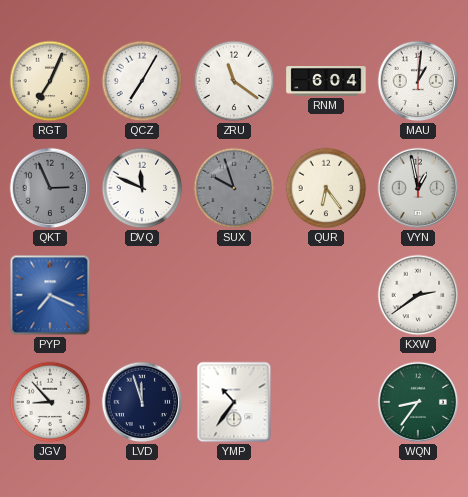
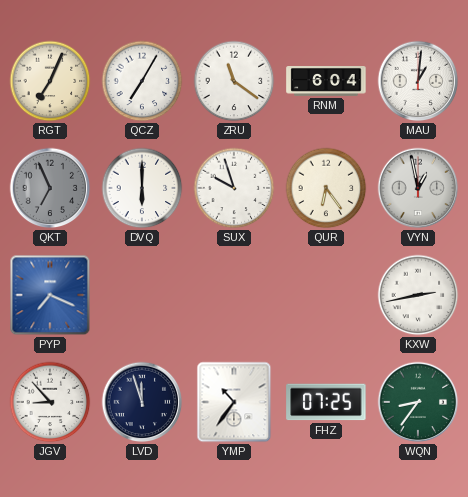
QKT: 2:56 -> 6:56 (50, 188)
DVQ: 11:49 -> 6:00 (142, 188)
SUX dial: grey -> white (234, 188)
KXW: 2:39 -> 2:43 (418, 295)
FHZ: none -> 07:25 (326, 402)
